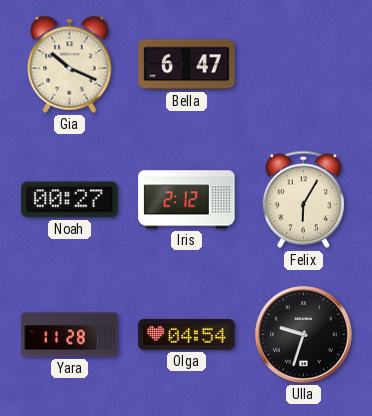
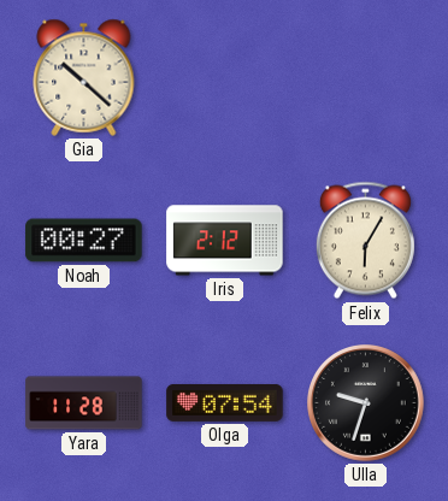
Gia: 10:19 -> 10:22 (84, 77)
Bella: 6:47 -> none (187, 65)
Olga: 04:54 -> 07:54 (225, 402)
